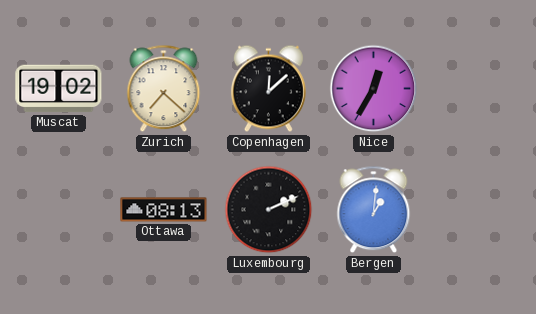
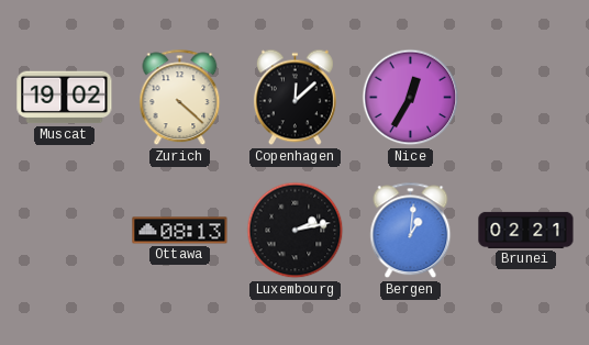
Zurich: 7:22 -> 4:22 (180, 98)
Luxembourg: 2:11 -> 2:13 (296, 231)
Brunei: none -> 02:21 (526, 230)
